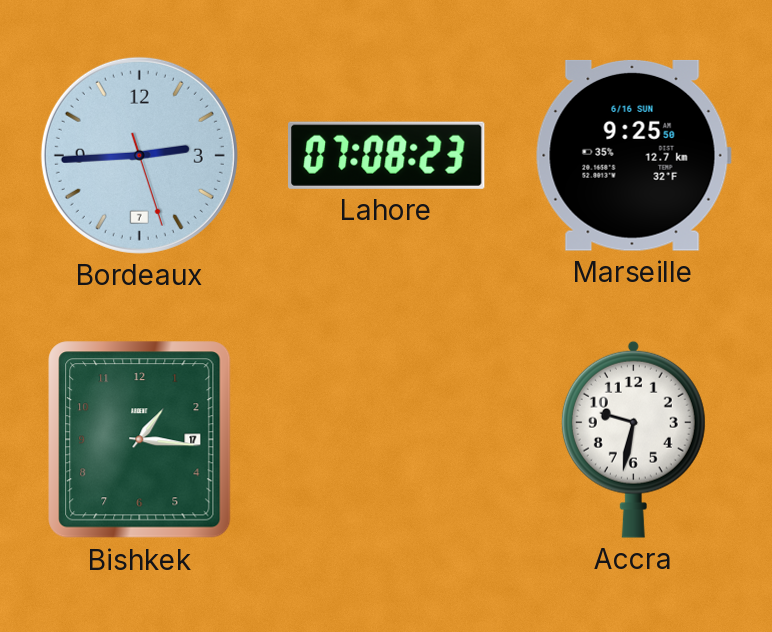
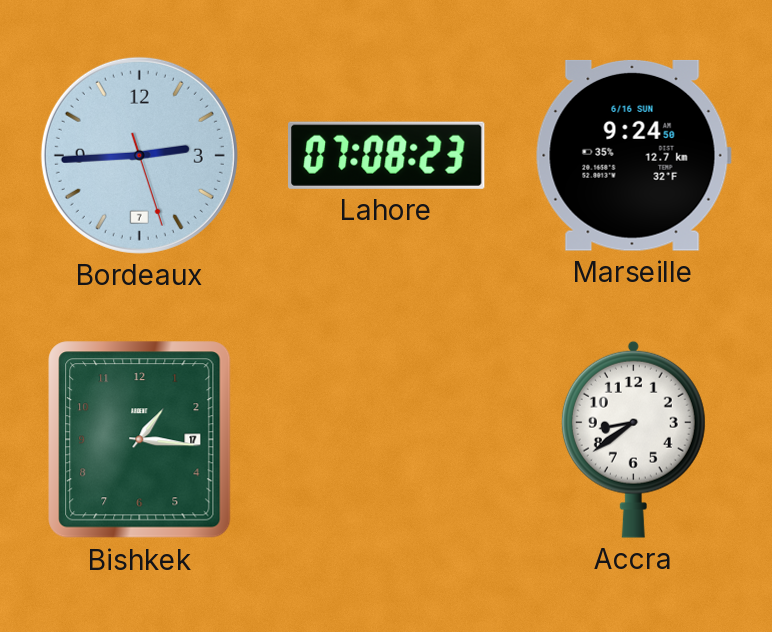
Marseille: 9:25 -> 9:24 (633, 155)
Accra: 9:32 -> 8:39 (633, 439)
